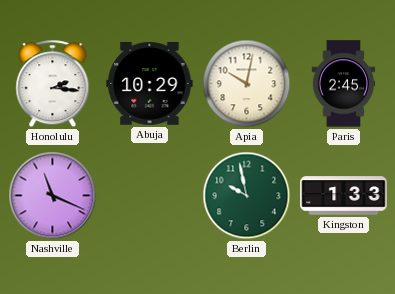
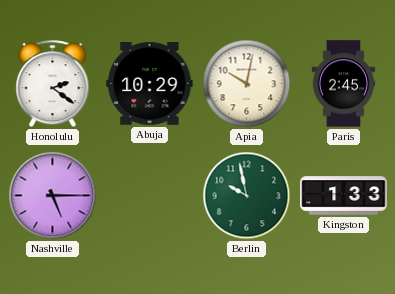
Honolulu: 2:16 -> 2:21 (53, 84)
Nashville: 11:19 -> 5:15 (53, 196)
